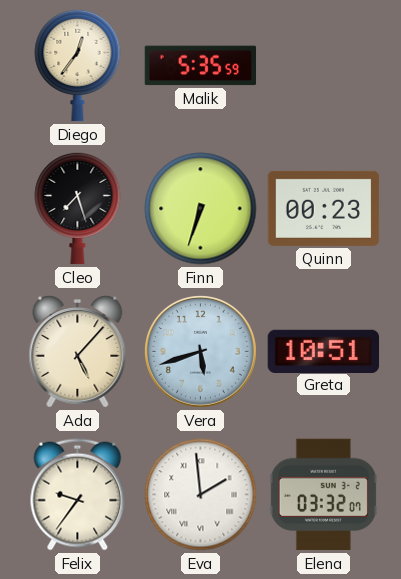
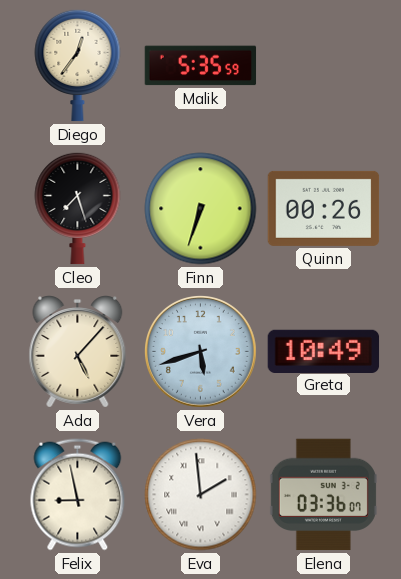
Quinn: 00:23 -> 00:26 (324, 208)
Greta: 10:51 -> 10:49 (324, 351)
Felix: 9:36 -> 8:58 (78, 495)
Elena: 03:32 -> 03:36 (323, 495)
